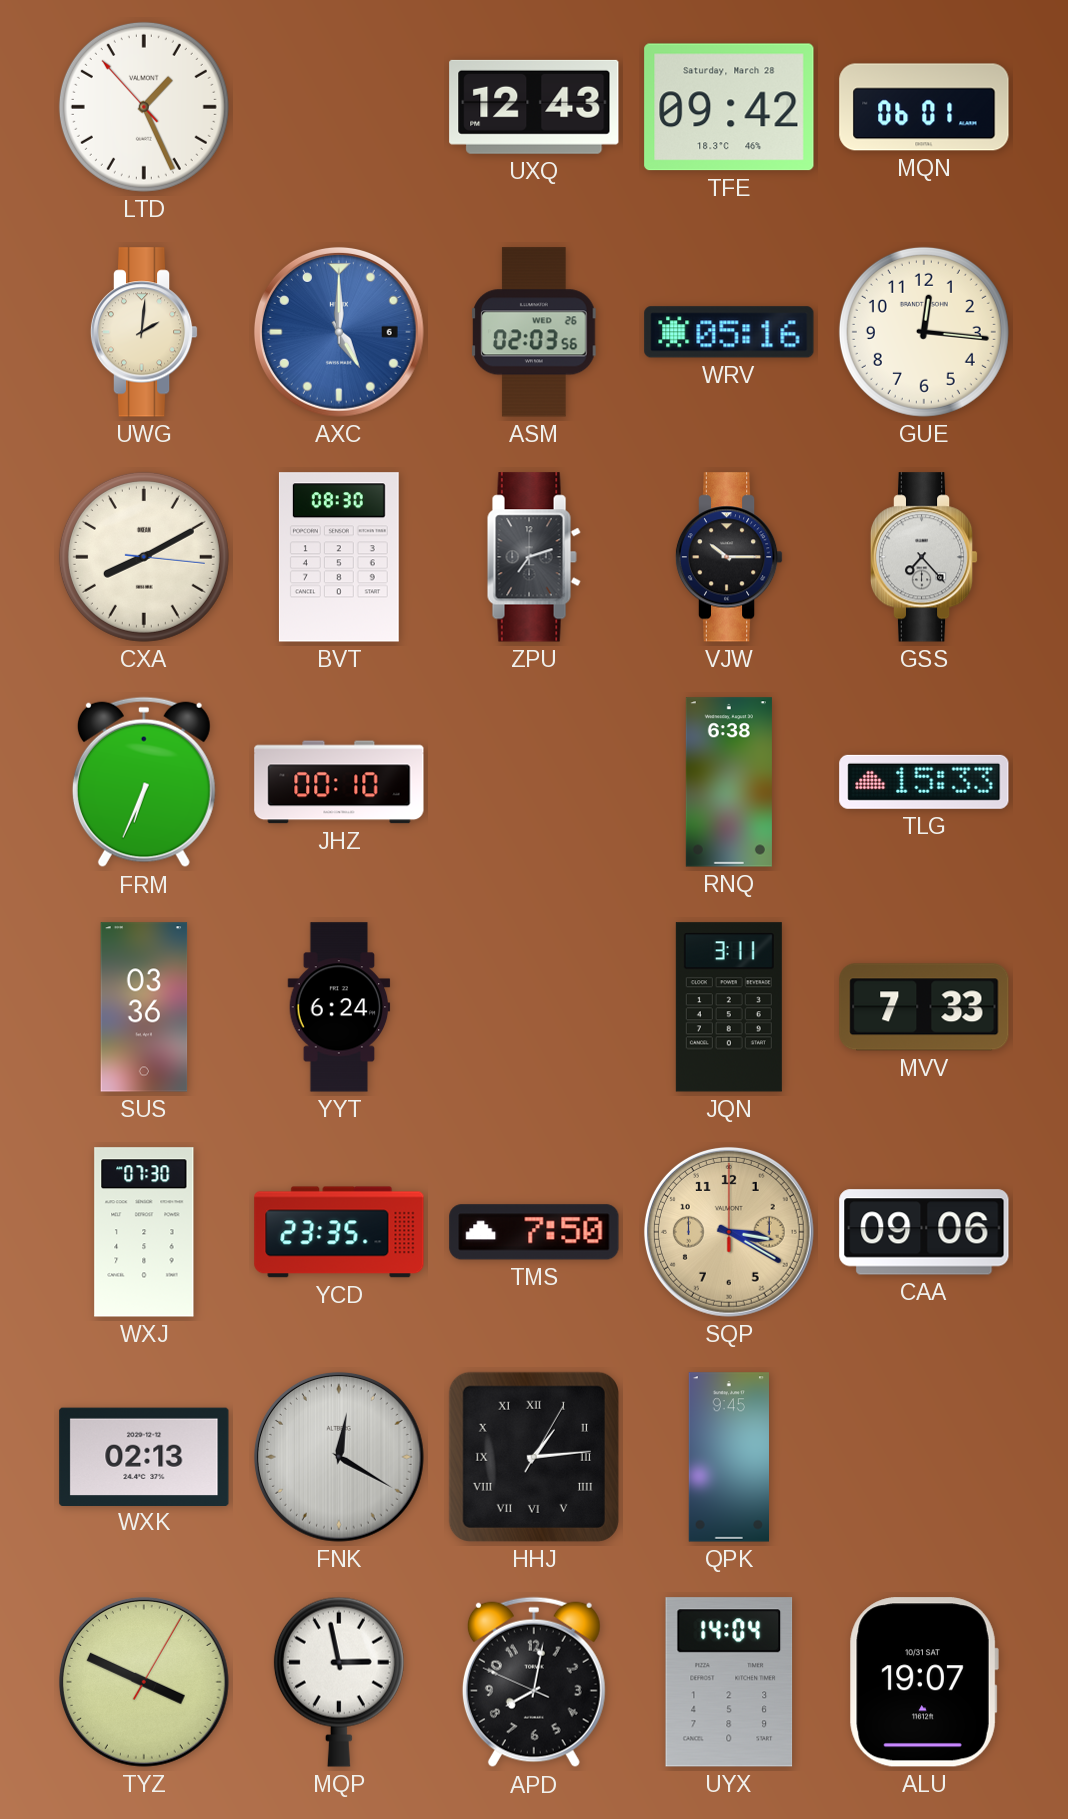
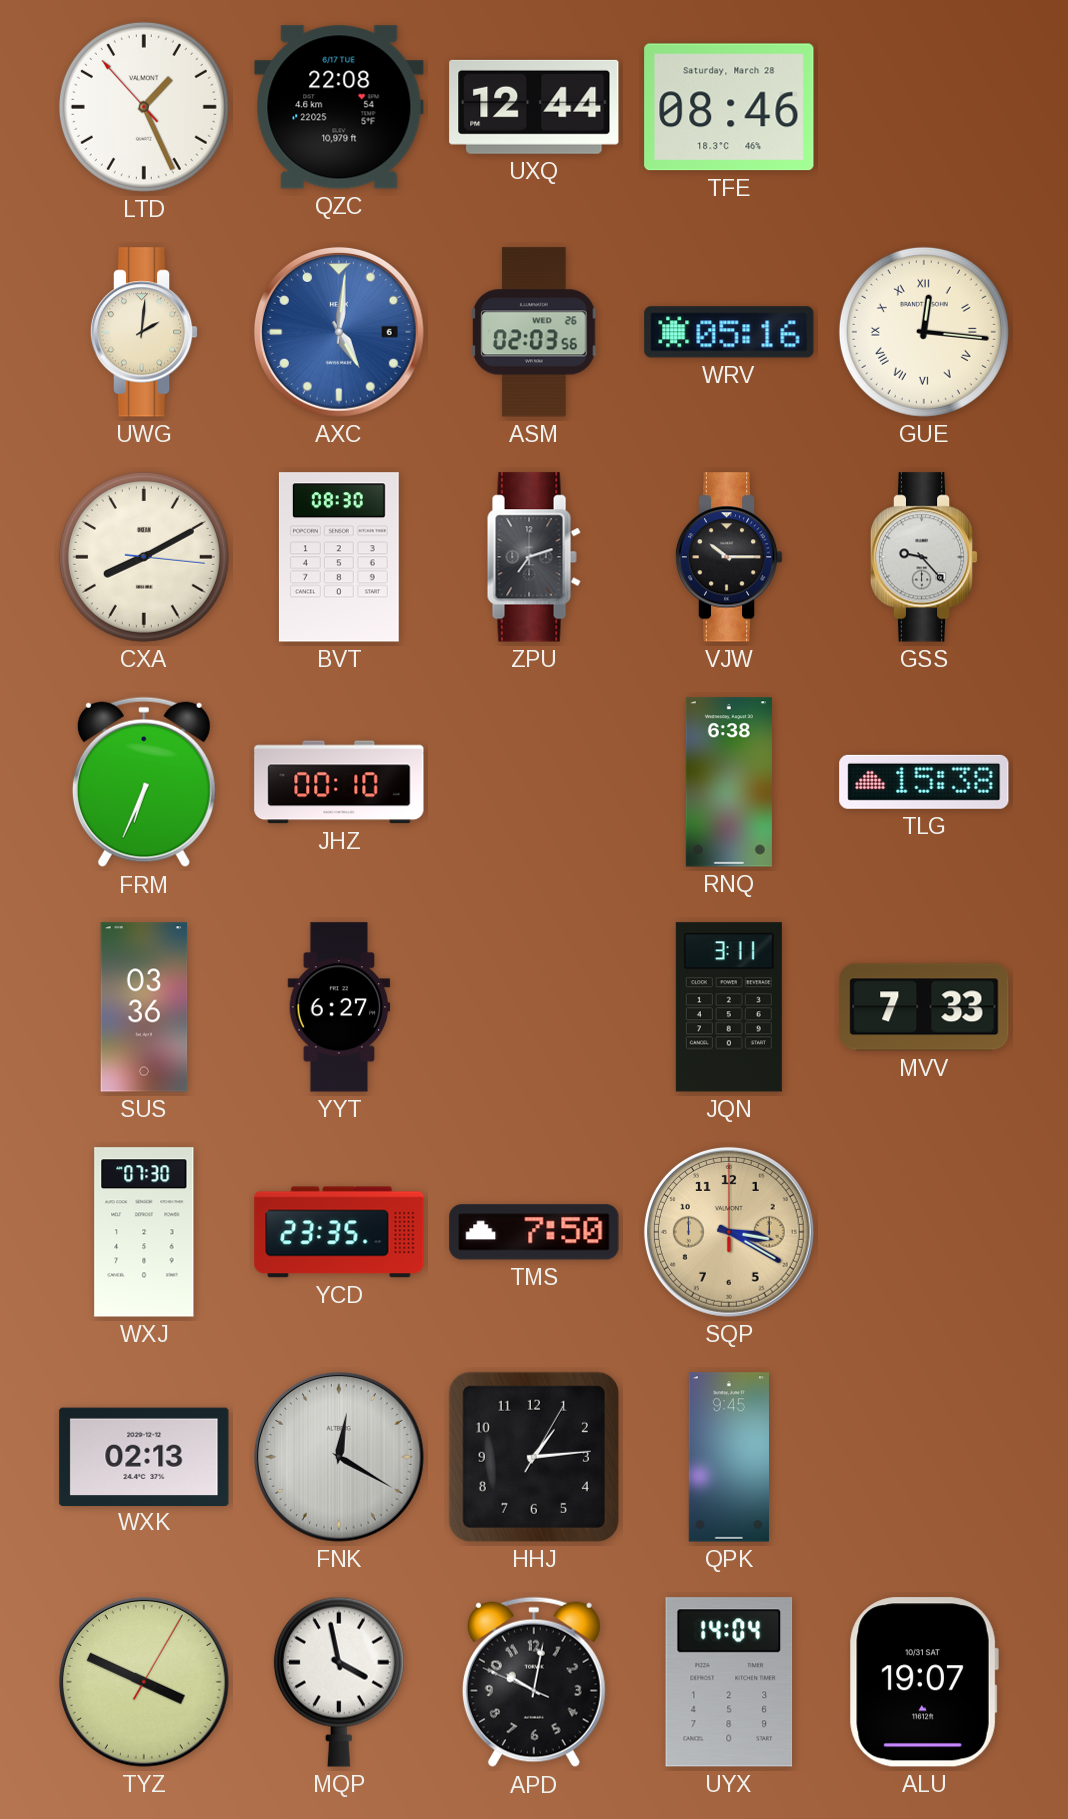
QZC: none -> 22:08 (339, 107)
UXQ: 12:43 -> 12:44 (534, 107)
TFE: 09:42 -> 08:46 (729, 107)
MQN: 06:01 -> none (924, 107)
AXC: 5:00 -> 5:01 (339, 332)
GUE numerals: Arabic -> Roman (924, 332)
GSS: 7:23 -> 9:23 (924, 557)
TLG: 15:33 -> 15:38 (924, 782)
YYT: 6:24 -> 6:27 (339, 1007)
CAA: 09:06 -> none (924, 1232)
HHJ numerals: Roman -> Arabic (534, 1457)
MQP: 2:58 -> 3:58 (339, 1682)
APD: 8:01 -> 10:01 (534, 1682)
